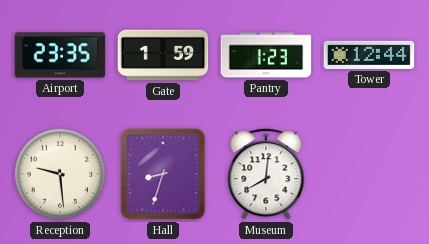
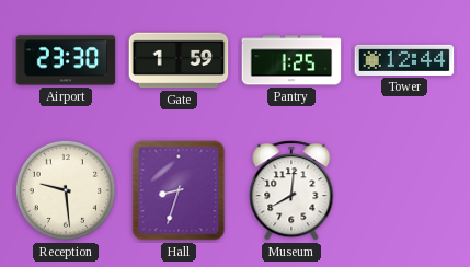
Airport: 23:35 -> 23:30 (66, 60)
Pantry: 1:23 -> 1:25 (291, 60)
